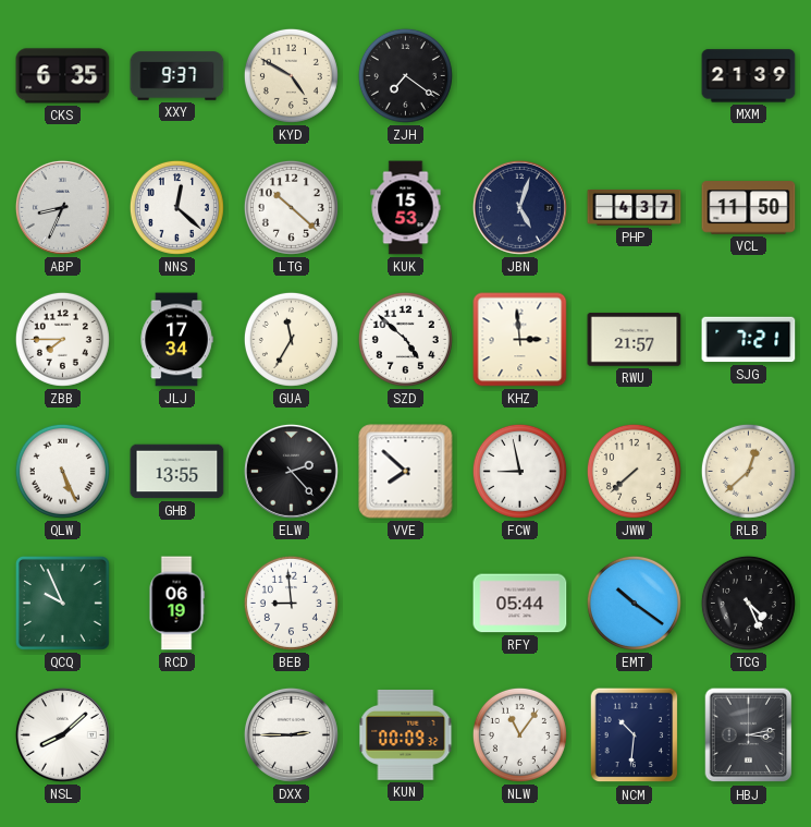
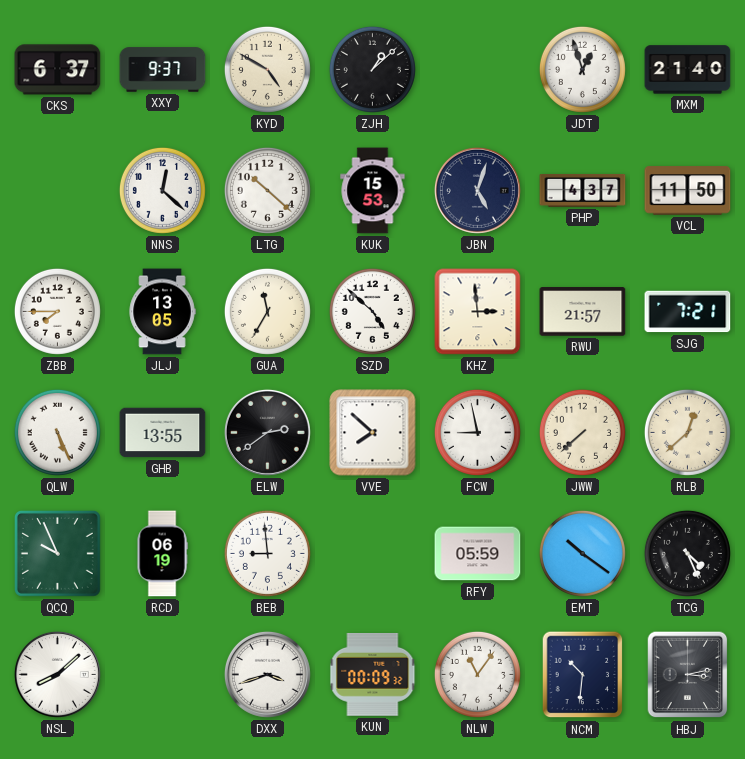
CKS: 6:35 -> 6:37 (58, 70)
ZJH: 7:21 -> 1:08 (372, 69)
JDT: none -> 12:57 (582, 69)
MXM: 21:39 -> 21:40 (688, 70)
ABP: 8:34 -> none (62, 207)
JLJ: 17:34 -> 13:05 (162, 312)
ELW: 2:23 -> 2:39 (267, 432)
RFY: 05:44 -> 05:59 (478, 554)
DXX: 2:45 -> 3:42 (267, 674)
